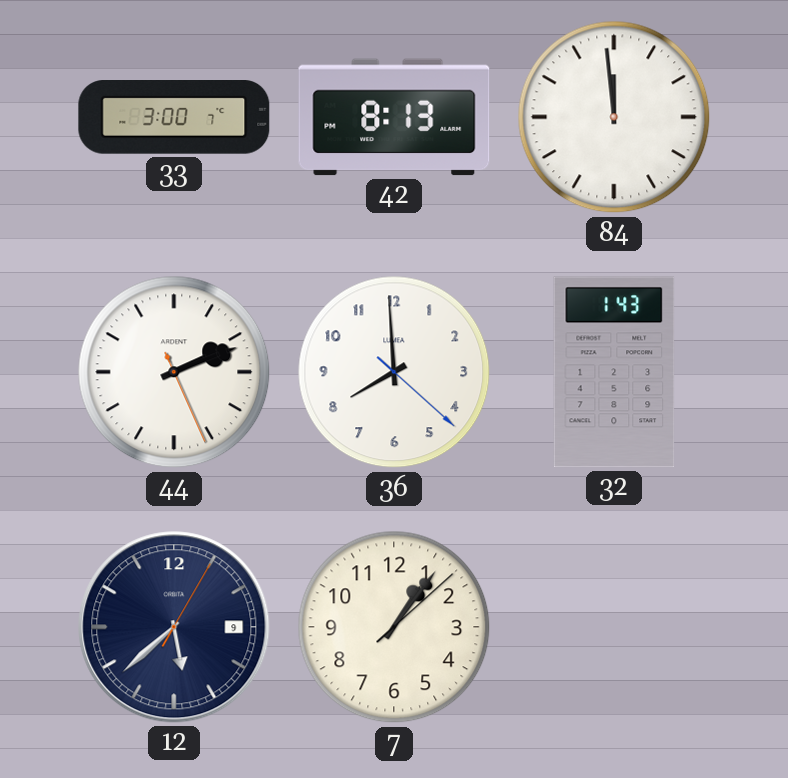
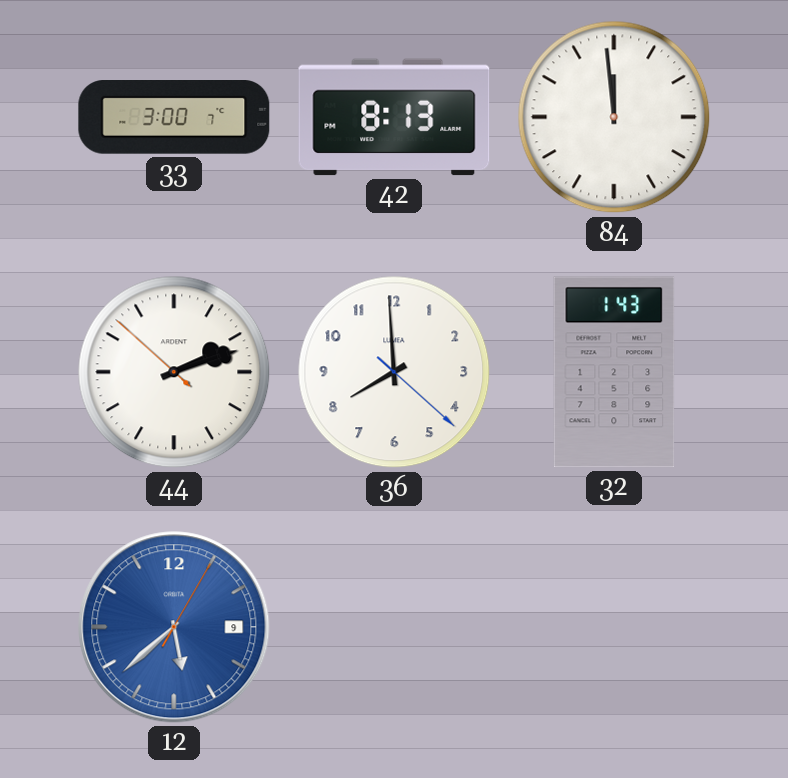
44: 2:11:26 -> 2:11:52 (174, 372)
12 dial: navy -> blue (174, 627)
7: 1:06 -> none (394, 627)
